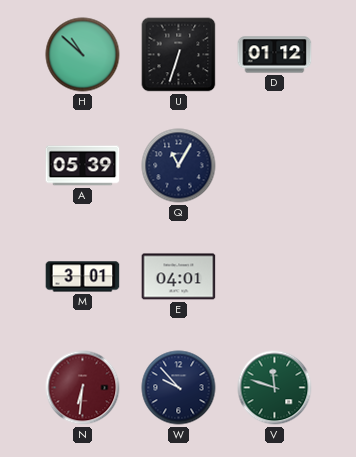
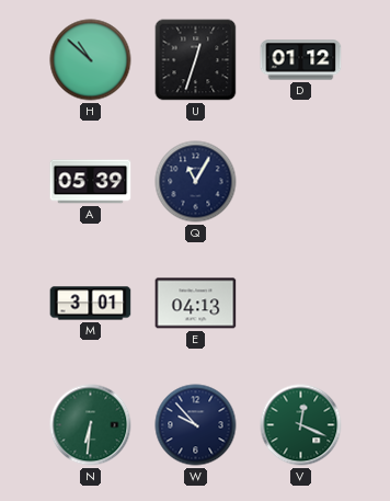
U: 6:33 -> 12:33 (196, 60)
E: 04:01 -> 04:13 (196, 304)
N dial: burgundy -> green (91, 425)
V: 11:48 -> 12:19 (301, 425)
